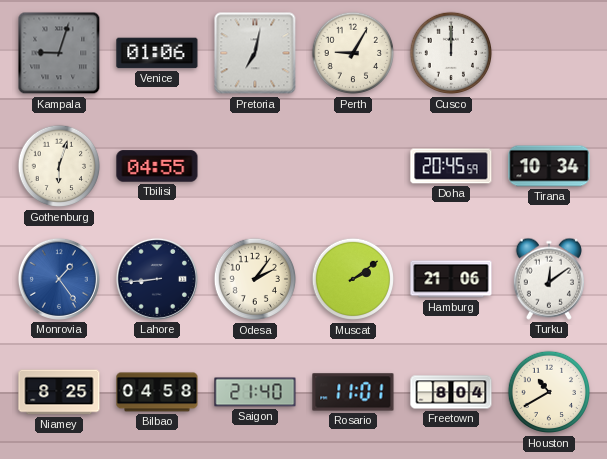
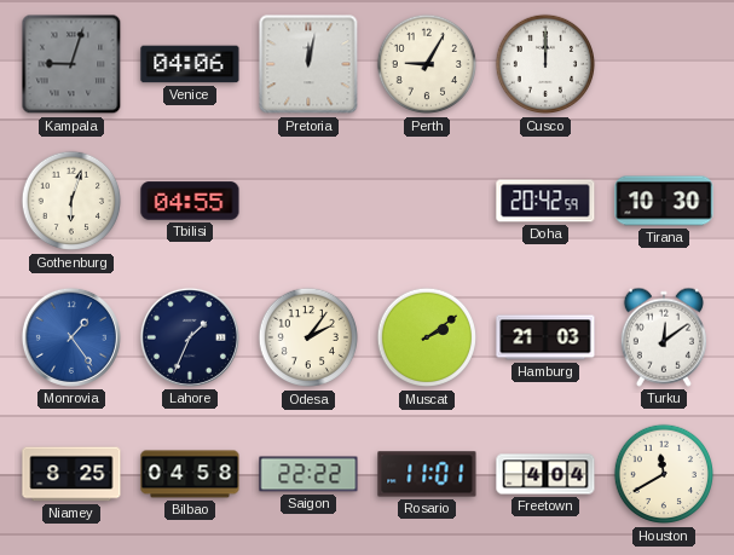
Venice: 01:06 -> 04:06 (190, 64)
Pretoria: 7:02 -> 12:02 (308, 64)
Doha: 20:45 -> 20:42 (545, 201)
Tirana: 10:34 -> 10:30 (664, 201)
Lahore: 8:44 -> 1:34 (190, 337)
Hamburg: 21:06 -> 21:03 (545, 337)
Saigon: 21:40 -> 22:22 (308, 474)
Freetown: 8:04 -> 4:04 (545, 474)
Houston: 10:40 -> 11:40 (664, 474)
